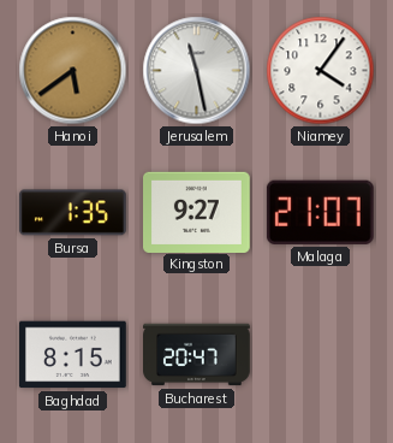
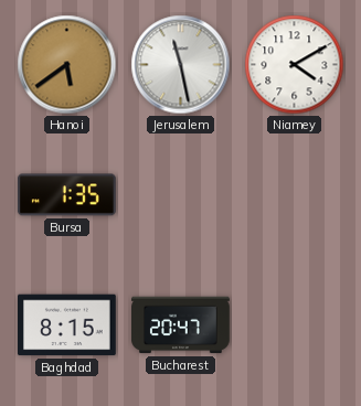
Niamey: 4:06 -> 4:10 (295, 65)
Kingston: 9:27 -> none (197, 212)
Malaga: 21:07 -> none (320, 212)
